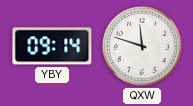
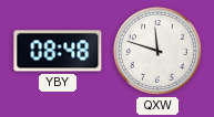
YBY: 09:14 -> 08:48 (58, 51)
